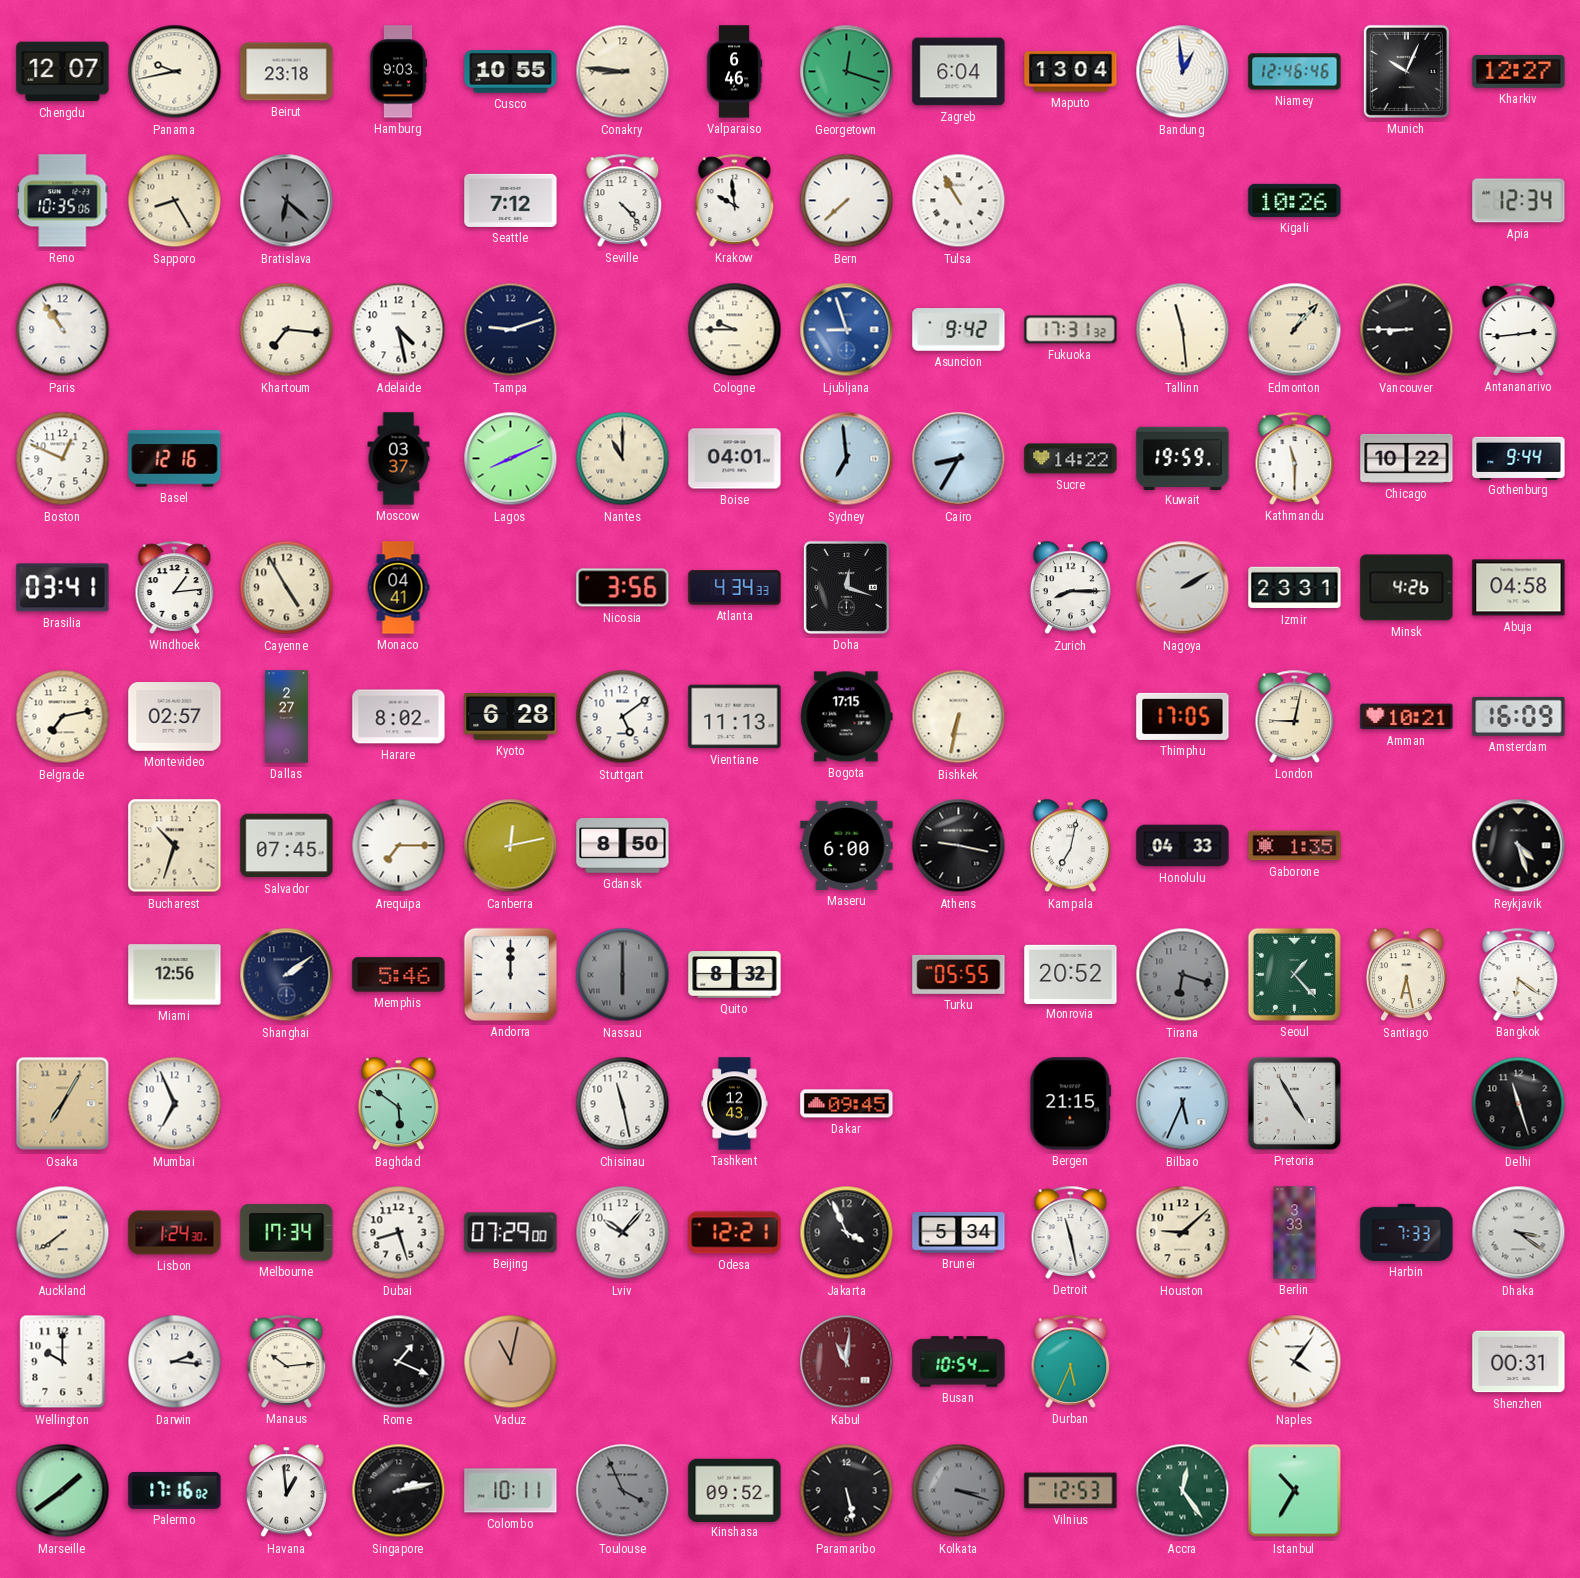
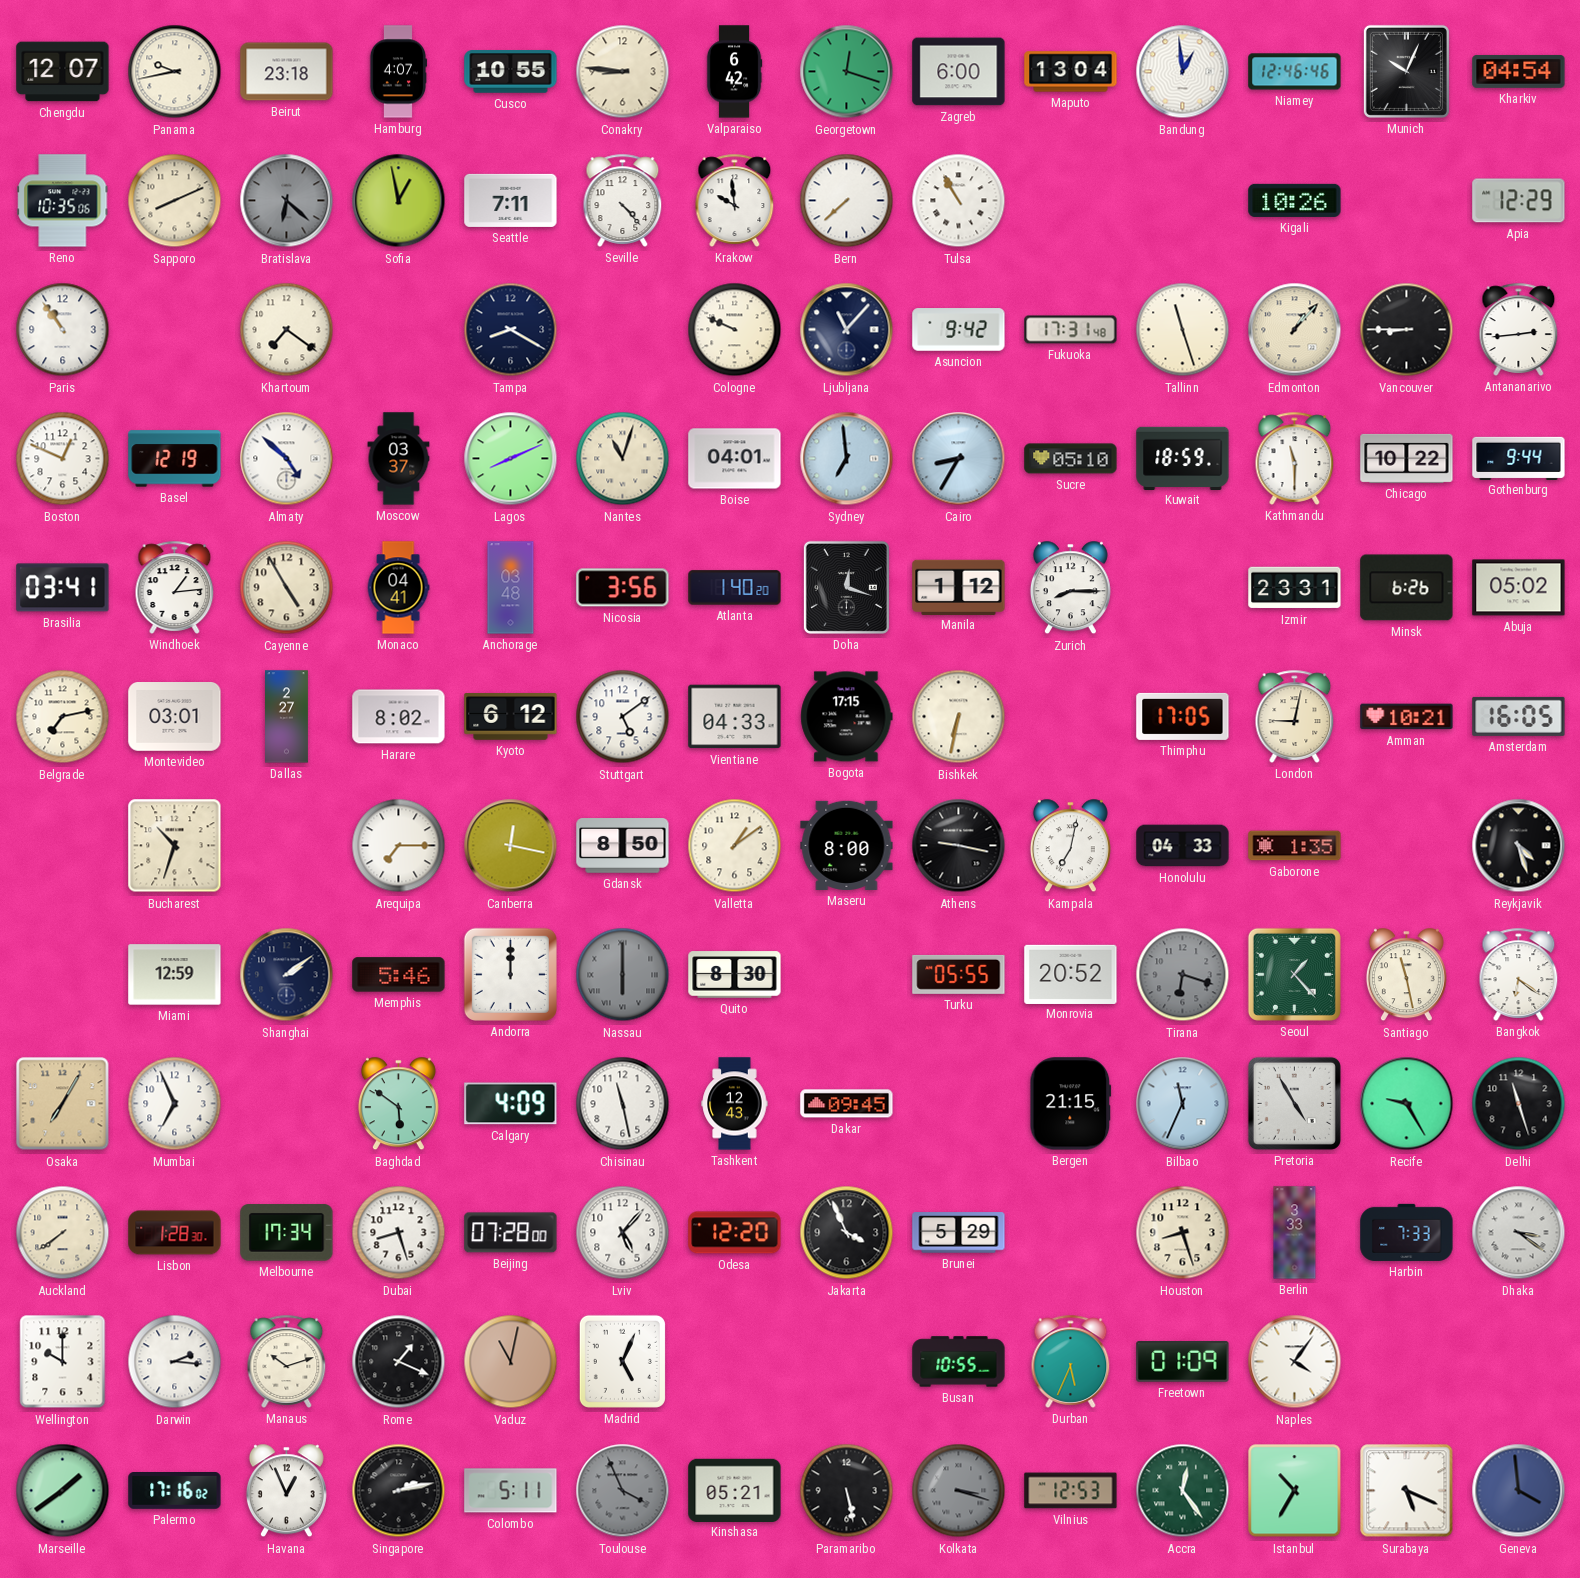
Hamburg: 9:03 -> 4:07 (398, 72)
Valparaiso: 6:46 -> 6:42 (734, 72)
Zagreb: 6:04 -> 6:00 (959, 72)
Kharkiv: 12:27 -> 04:54 (1519, 72)
Sapporo: 8:25 -> 8:11 (175, 201)
Sofia: none -> 12:58 (399, 201)
Seattle: 7:12 -> 7:11 (511, 200)
Apia: 12:34 -> 12:29 (1519, 201)
Khartoum: 7:16 -> 7:21 (287, 330)
Adelaide: 4:28 -> none (399, 330)
Tampa: 9:12 -> 8:20 (511, 330)
Cologne: 9:45 -> 9:49 (735, 330)
Ljubljana: 8:57 -> 11:07 (847, 330)
Ljubljana dial: blue -> navy (847, 330)
Fukuoka: 17:31:32 -> 17:31:48 (1071, 330)
Tallinn: 11:29 -> 11:27 (1183, 330)
Basel: 12:16 -> 12:19 (175, 459)
Almaty: none -> 4:52 (287, 459)
Nantes: 11:00 -> 11:03 (623, 459)
Sucre: 14:22 -> 05:10 (1071, 459)
Kuwait: 19:59 -> 18:59 (1183, 458)
Anchorage: none -> 03:48 (511, 588)
Atlanta: 4:34 -> 1:40 (735, 588)
Manila: none -> 1:12 (959, 587)
Nagoya: 2:10 -> none (1183, 588)
Minsk: 4:26 -> 6:26 (1407, 588)
Abuja: 04:58 -> 05:02 (1519, 588)
Montevideo: 02:57 -> 03:01 (175, 717)
Kyoto: 6:28 -> 6:12 (511, 717)
Vientiane: 11:13 -> 04:33 (735, 717)
Amsterdam: 16:09 -> 16:05 (1519, 716)
Salvador: 07:45 -> none (287, 846)
Canberra: 12:13 -> 12:17 (511, 846)
Valletta: none -> 1:09 (735, 846)
Maseru: 6:00 -> 8:00 (847, 845)
Miami: 12:56 -> 12:59 (175, 975)
Quito: 8:32 -> 8:30 (735, 975)
Santiago: 6:28 -> 11:28 (1406, 975)
Calgary: none -> 4:09 (511, 1104)
Bilbao: 5:34 -> 11:34 (1183, 1104)
Recife: none -> 9:25 (1407, 1104)
Lisbon: 1:24 -> 1:28 (175, 1233)
Beijing: 07:29 -> 07:28 (511, 1233)
Lviv: 10:07 -> 5:07 (623, 1233)
Odesa: 12:21 -> 12:20 (735, 1233)
Brunei: 5:34 -> 5:29 (959, 1233)
Detroit: 11:28 -> none (1071, 1232)
Houston: 9:08 -> 8:27 (1183, 1233)
Manaus: 10:14 -> 10:12 (287, 1361)
Madrid: none -> 5:04 (622, 1361)
Kabul: 11:01 -> none (847, 1362)
Busan: 10:54 -> 10:55 (959, 1362)
Freetown: none -> 01:09 (1183, 1362)
Shenzhen: 00:31 -> none (1519, 1362)
Havana: 12:59 -> 12:56 (286, 1491)
Colombo: 10:11 -> 5:11 (511, 1491)
Kinshasa: 09:52 -> 05:21 (735, 1490)
Surabaya: none -> 5:19 (1407, 1491)
Geneva: none -> 3:59 (1519, 1491)
